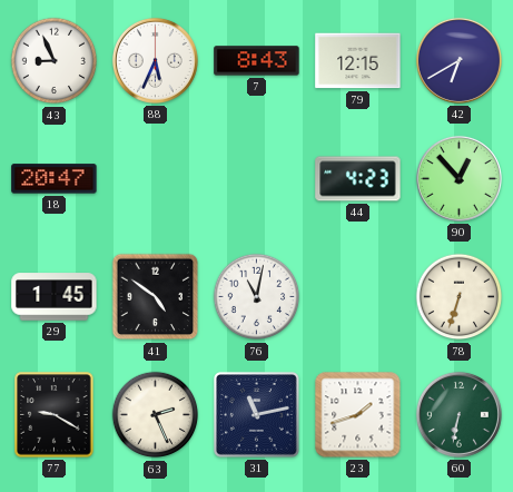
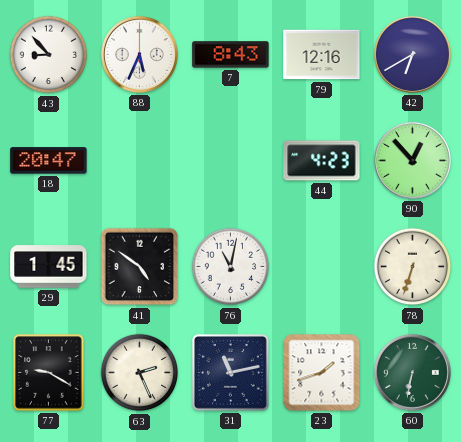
43: 8:56 -> 8:53 (49, 55)
79: 12:15 -> 12:16 (322, 55)
